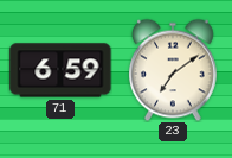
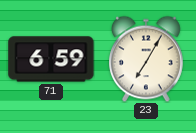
23: 7:09 -> 7:05 (147, 59)
